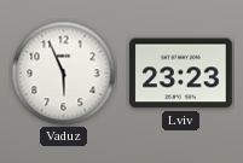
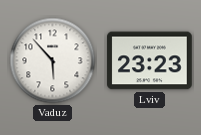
Vaduz: 5:56 -> 5:53 (53, 61)
